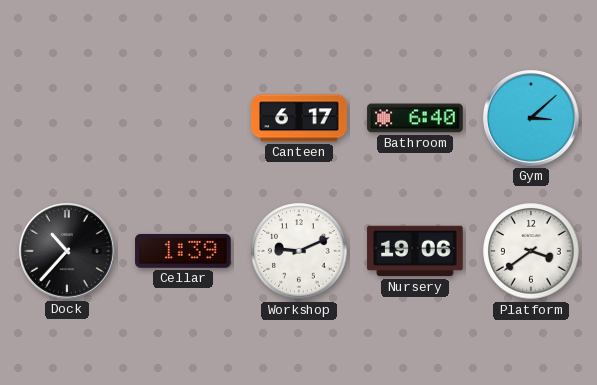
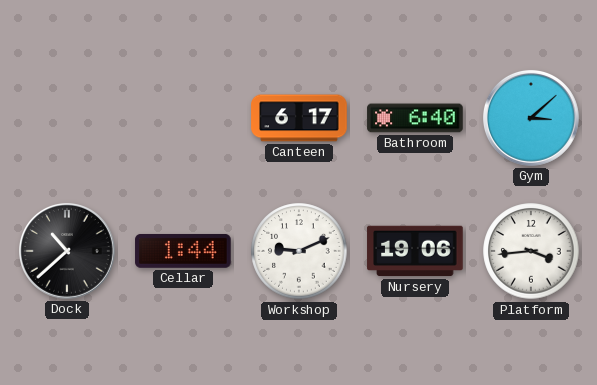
Dock: 10:37 -> 10:38 (68, 251)
Cellar: 1:39 -> 1:44 (183, 251)
Platform: 3:39 -> 3:44 (531, 251)
